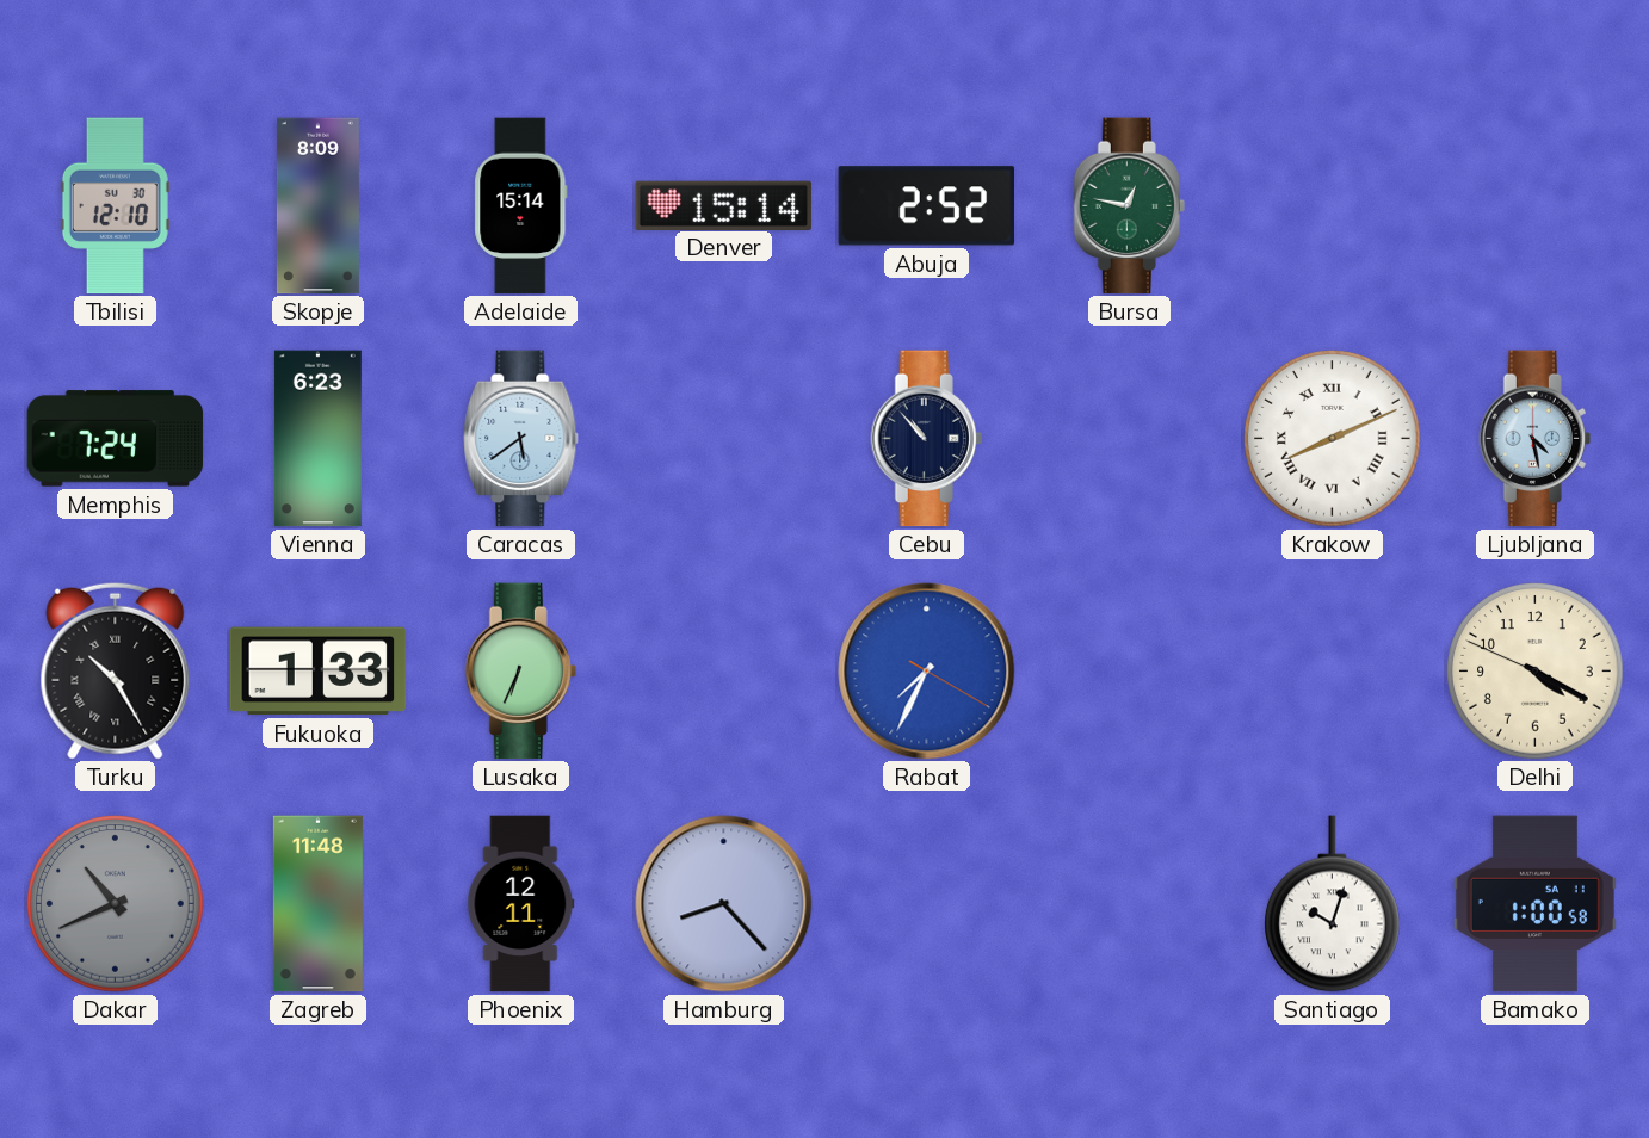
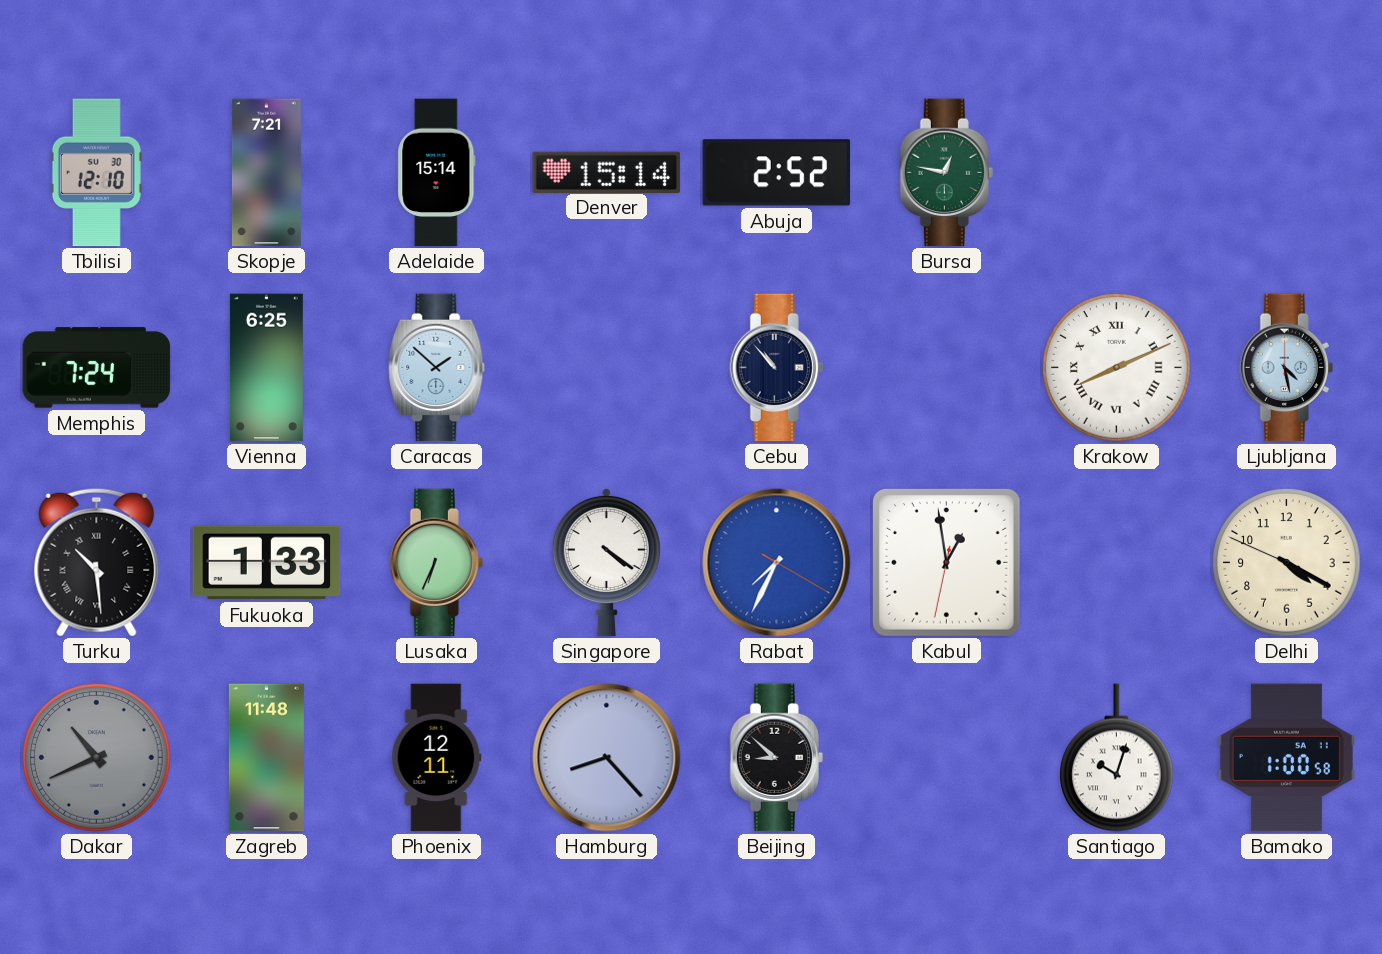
Skopje: 8:09 -> 7:21 (266, 173)
Vienna: 6:23 -> 6:25 (266, 368)
Caracas: 5:39 -> 1:52 (437, 368)
Turku: 10:25 -> 10:29 (97, 562)
Singapore: none -> 4:21 (606, 562)
Kabul: none -> 12:58 (946, 562)
Beijing: none -> 8:52 (776, 758)
